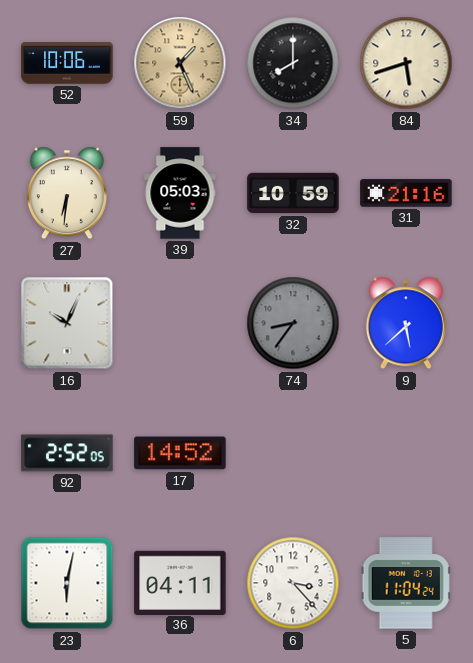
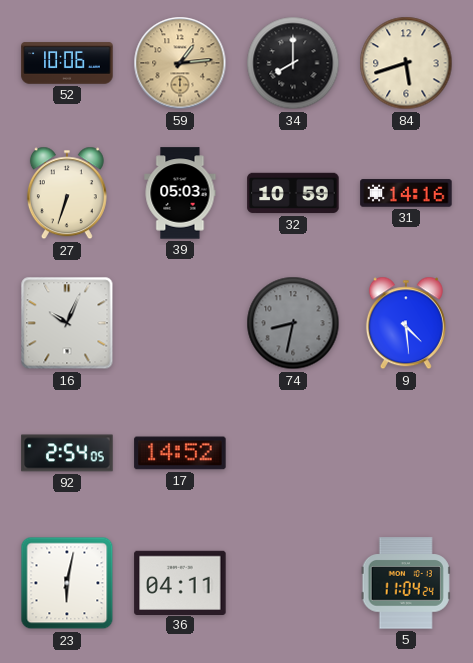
59: 1:26 -> 1:14 (180, 63)
27: 6:31 -> 6:33 (67, 193)
31: 21:16 -> 14:16 (406, 193)
74: 8:36 -> 8:32 (293, 323)
9: 5:38 -> 4:29 (406, 323)
92: 2:52 -> 2:54 (67, 453)
6: 3:23 -> none (293, 583)
